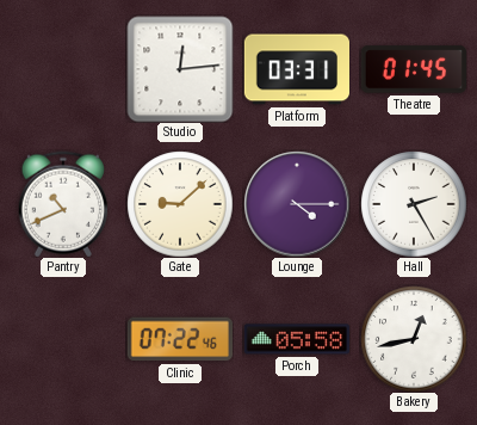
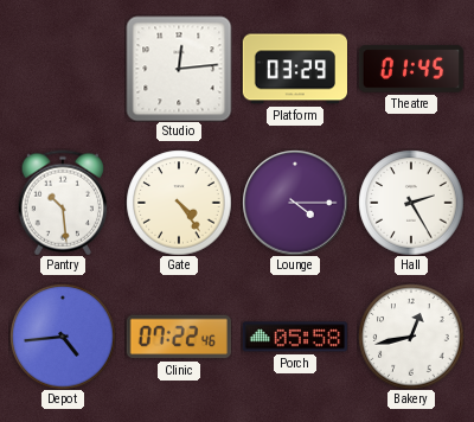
Platform: 03:31 -> 03:29 (294, 69)
Pantry: 10:41 -> 10:29 (62, 203)
Gate: 9:08 -> 4:24 (179, 203)
Depot: none -> 4:44 (63, 337)
